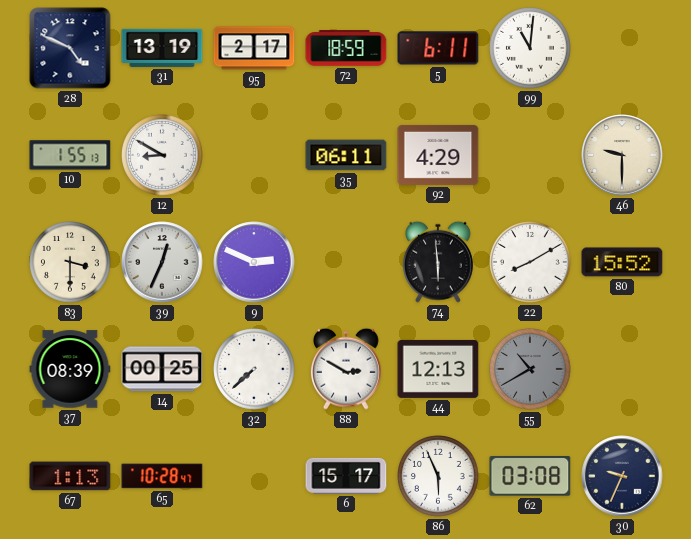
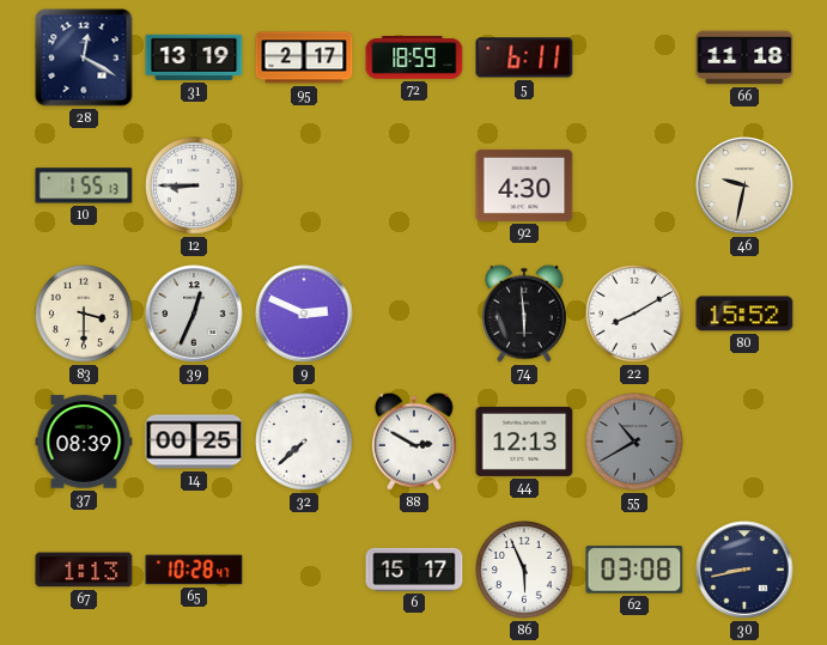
28: 4:49 -> 12:20 (84, 57)
99: 11:01 -> none (530, 48)
66: none -> 11:18 (744, 57)
12: 8:50 -> 8:45 (194, 185)
35: 06:11 -> none (346, 155)
92: 4:29 -> 4:30 (524, 185)
46: 9:30 -> 9:32 (744, 185)
30: 9:34 -> 8:43 (744, 570)
